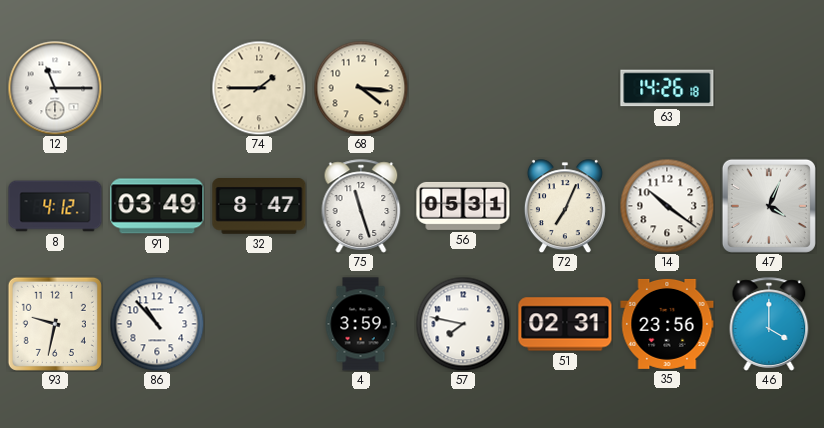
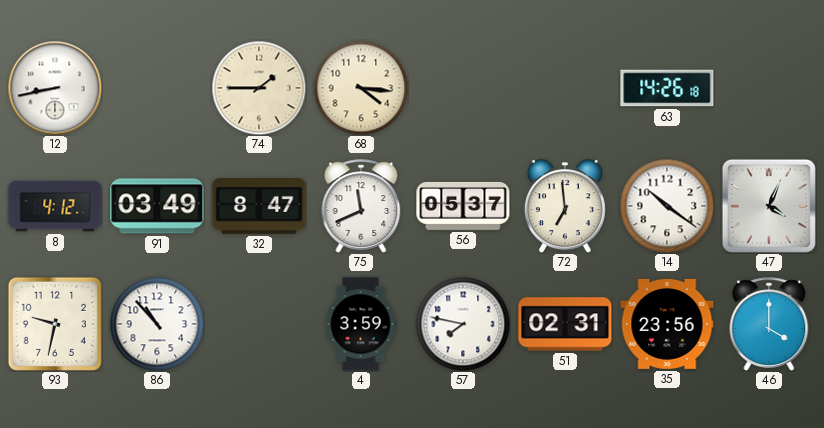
12: 11:15 -> 8:43 (55, 88)
75: 11:27 -> 11:41 (361, 206)
56: 05:31 -> 05:37 (463, 206)
72: 7:04 -> 6:59 (565, 206)
